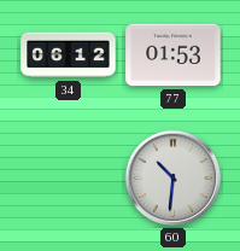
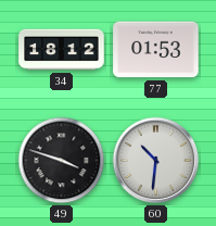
34: 06:12 -> 18:12 (62, 50)
49: none -> 3:48 (62, 161)
